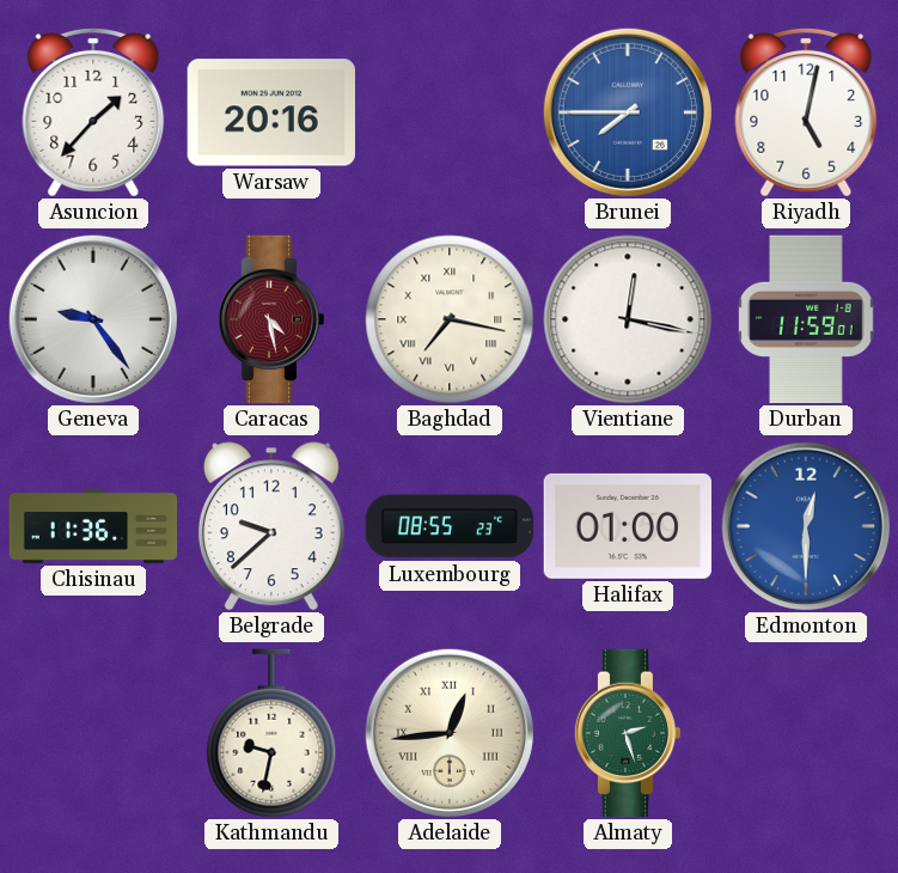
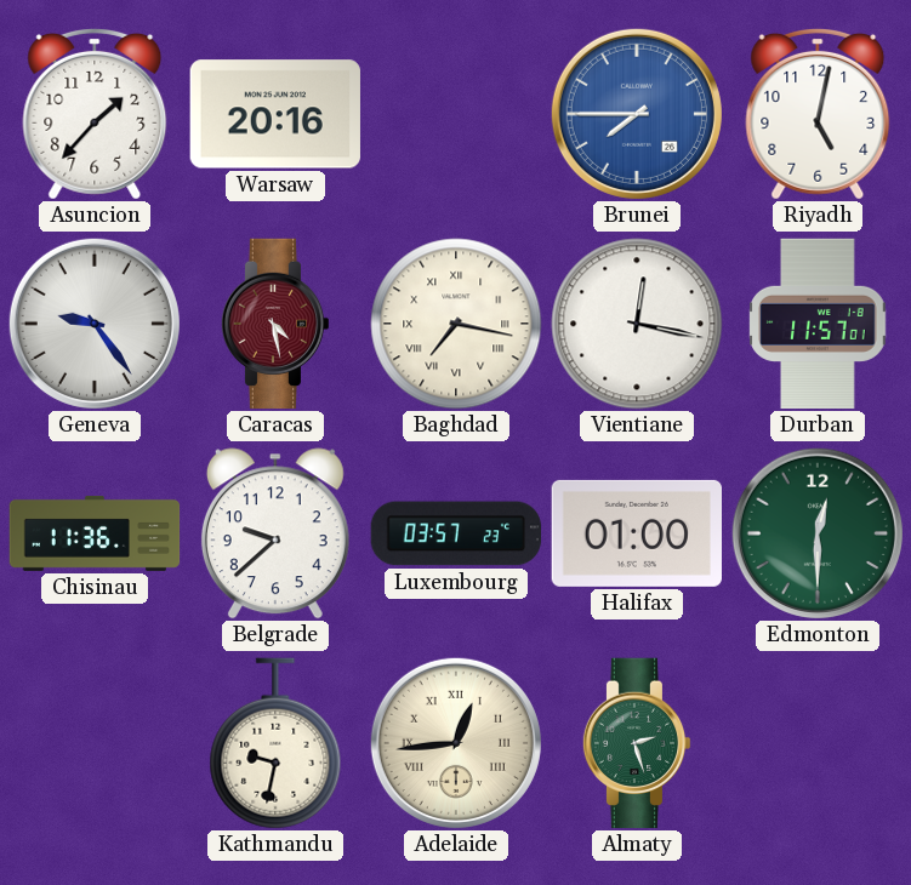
Durban: 11:59 -> 11:57 (818, 324)
Luxembourg: 08:55 -> 03:57 (455, 533)
Edmonton dial: blue -> green (818, 533)
